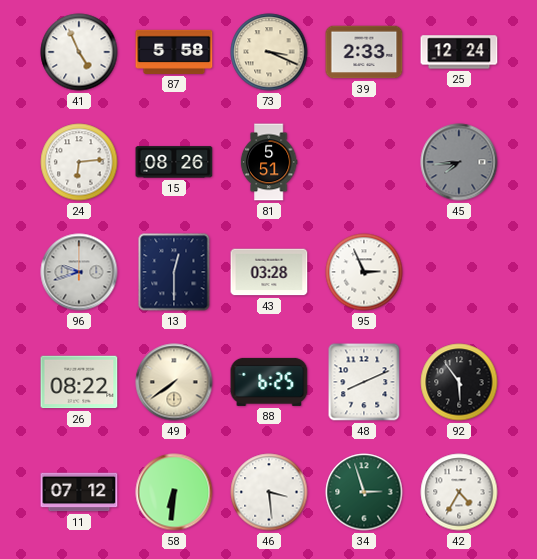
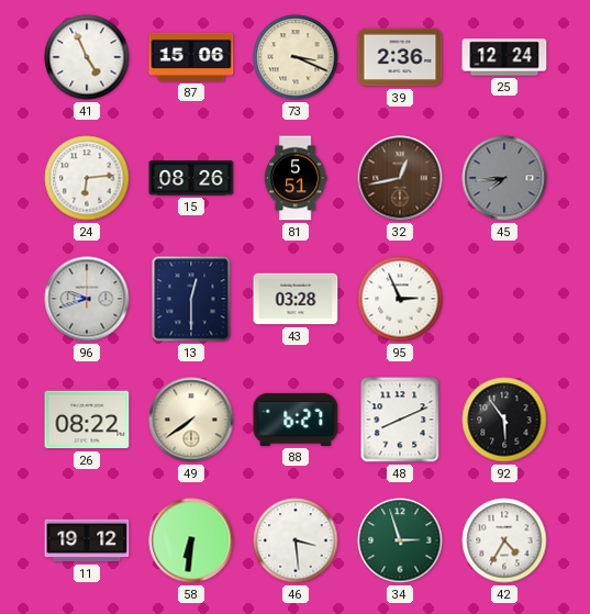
87: 5:58 -> 15:06 (191, 57)
39: 2:33 -> 2:36 (400, 57)
32: none -> 12:43 (400, 178)
88: 6:25 -> 6:27 (296, 420)
11: 07:12 -> 19:12 (87, 540)
